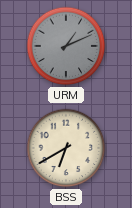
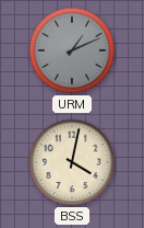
BSS: 6:40 -> 4:02 (72, 162)
